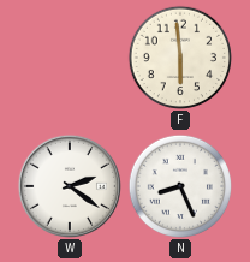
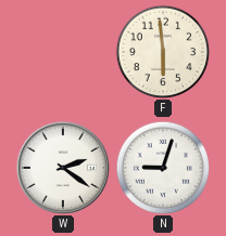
N: 8:26 -> 9:03 (163, 168)
